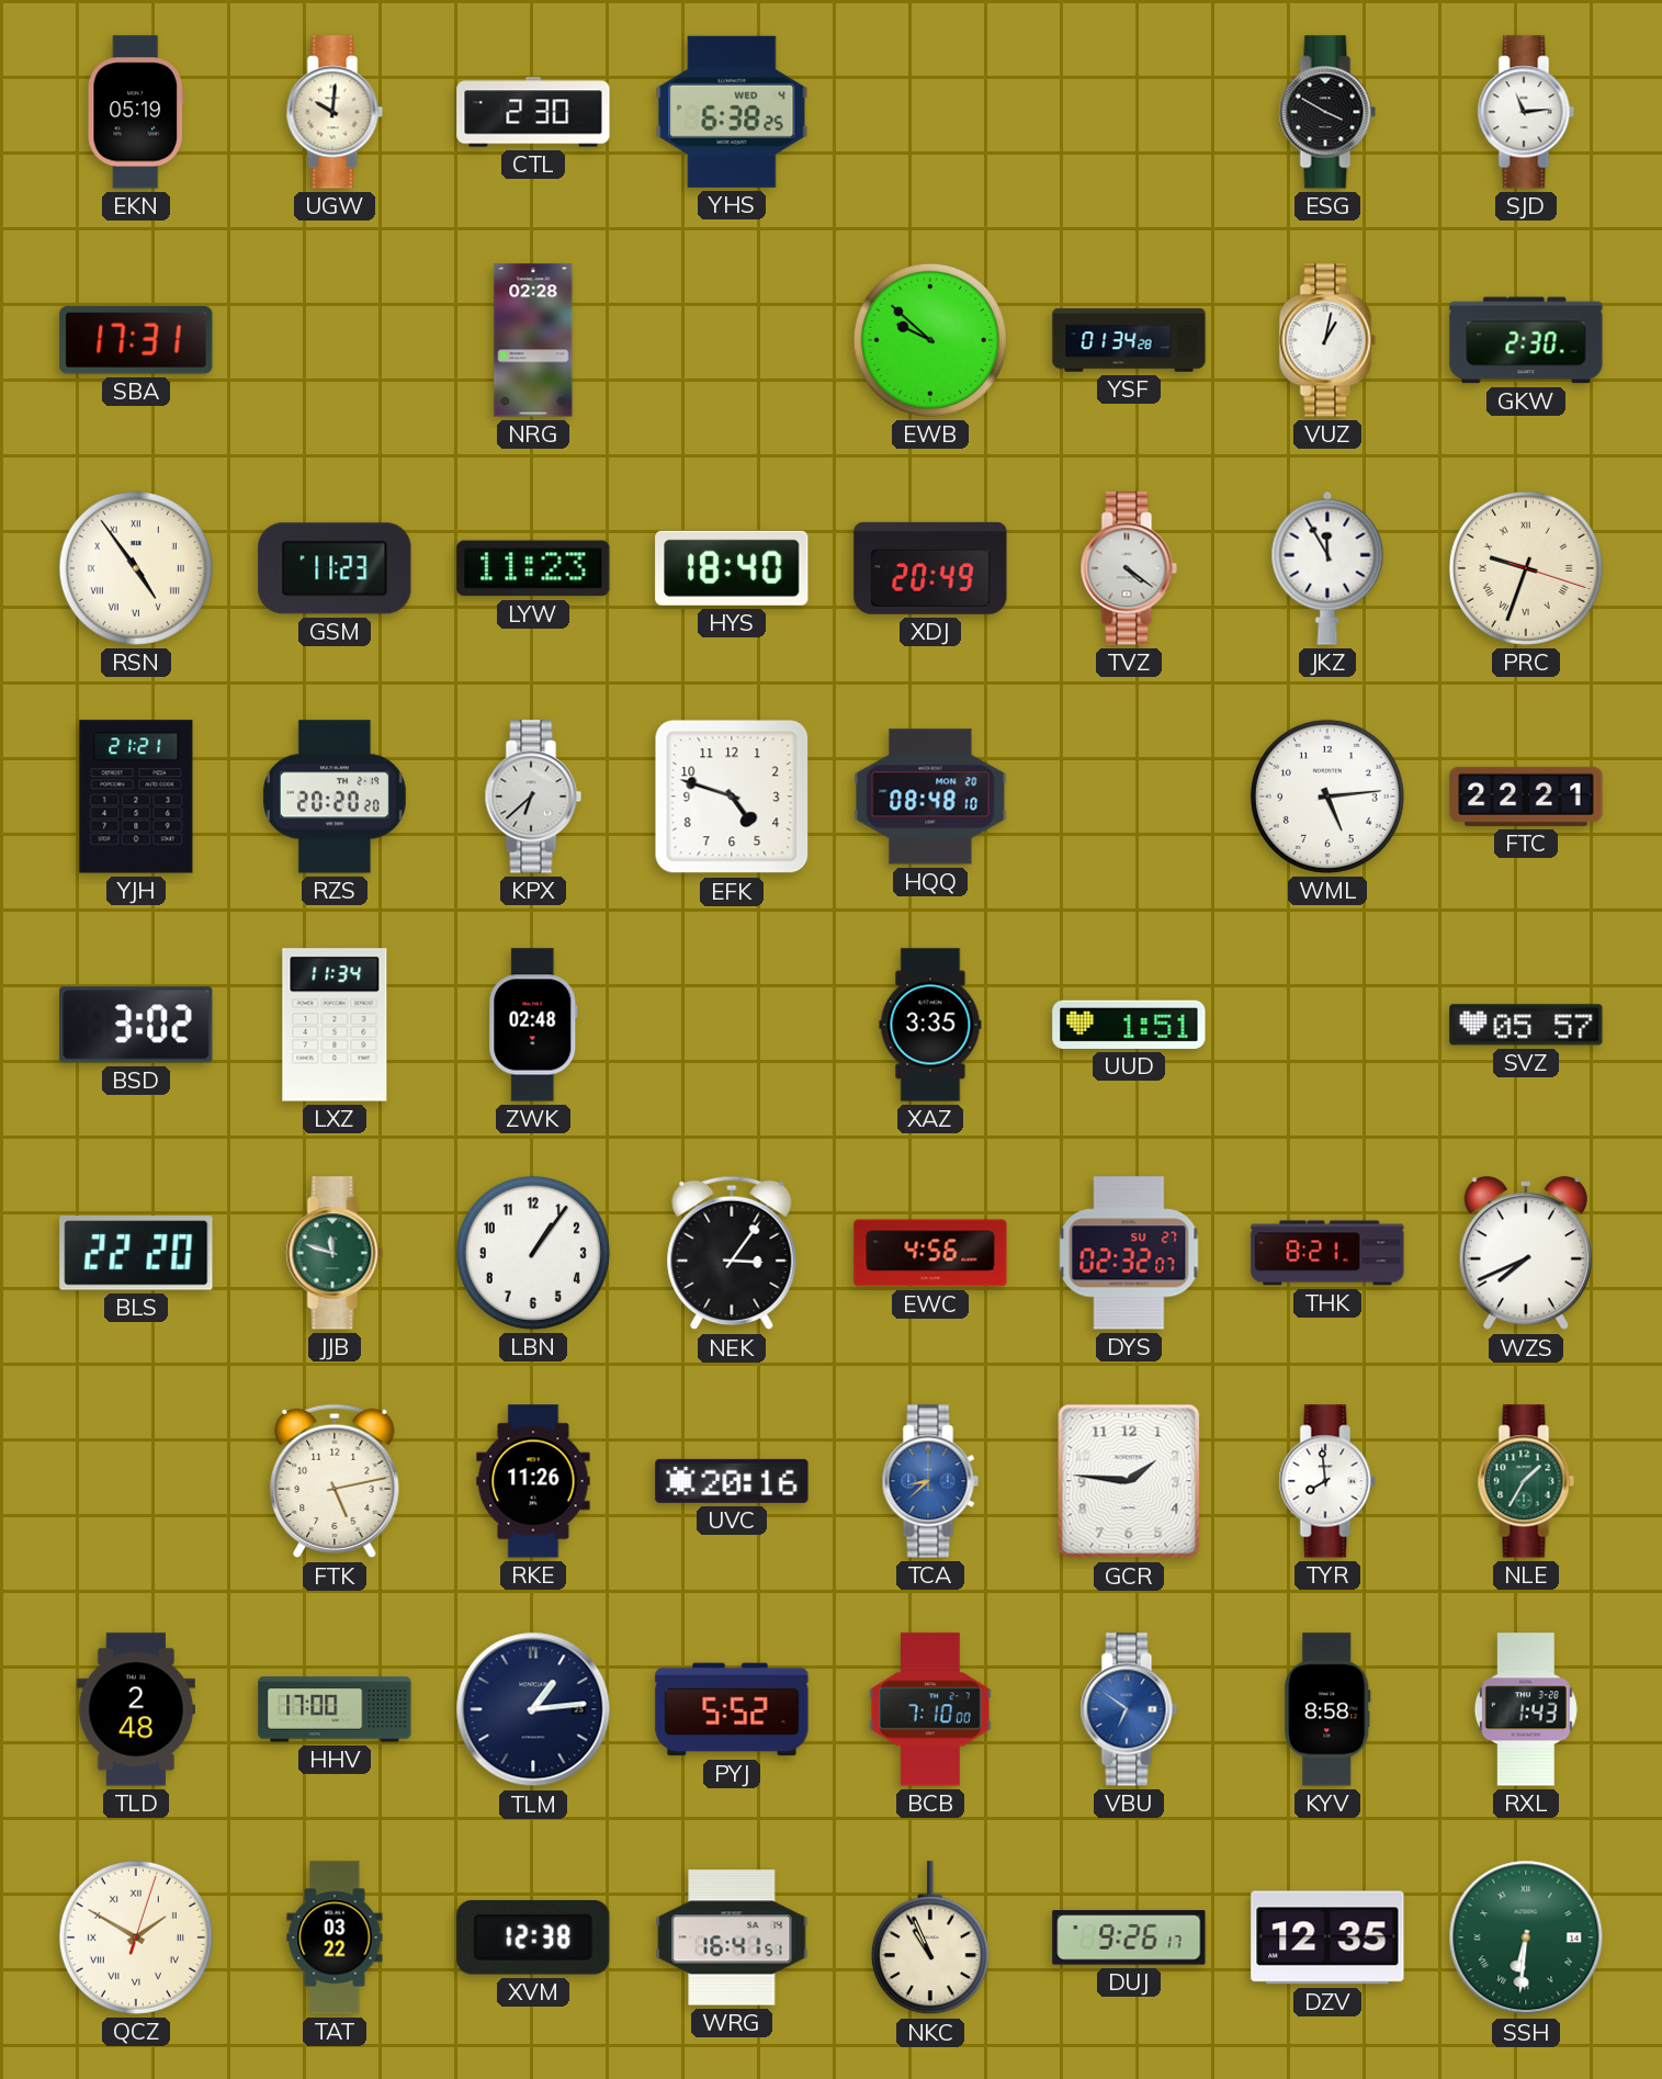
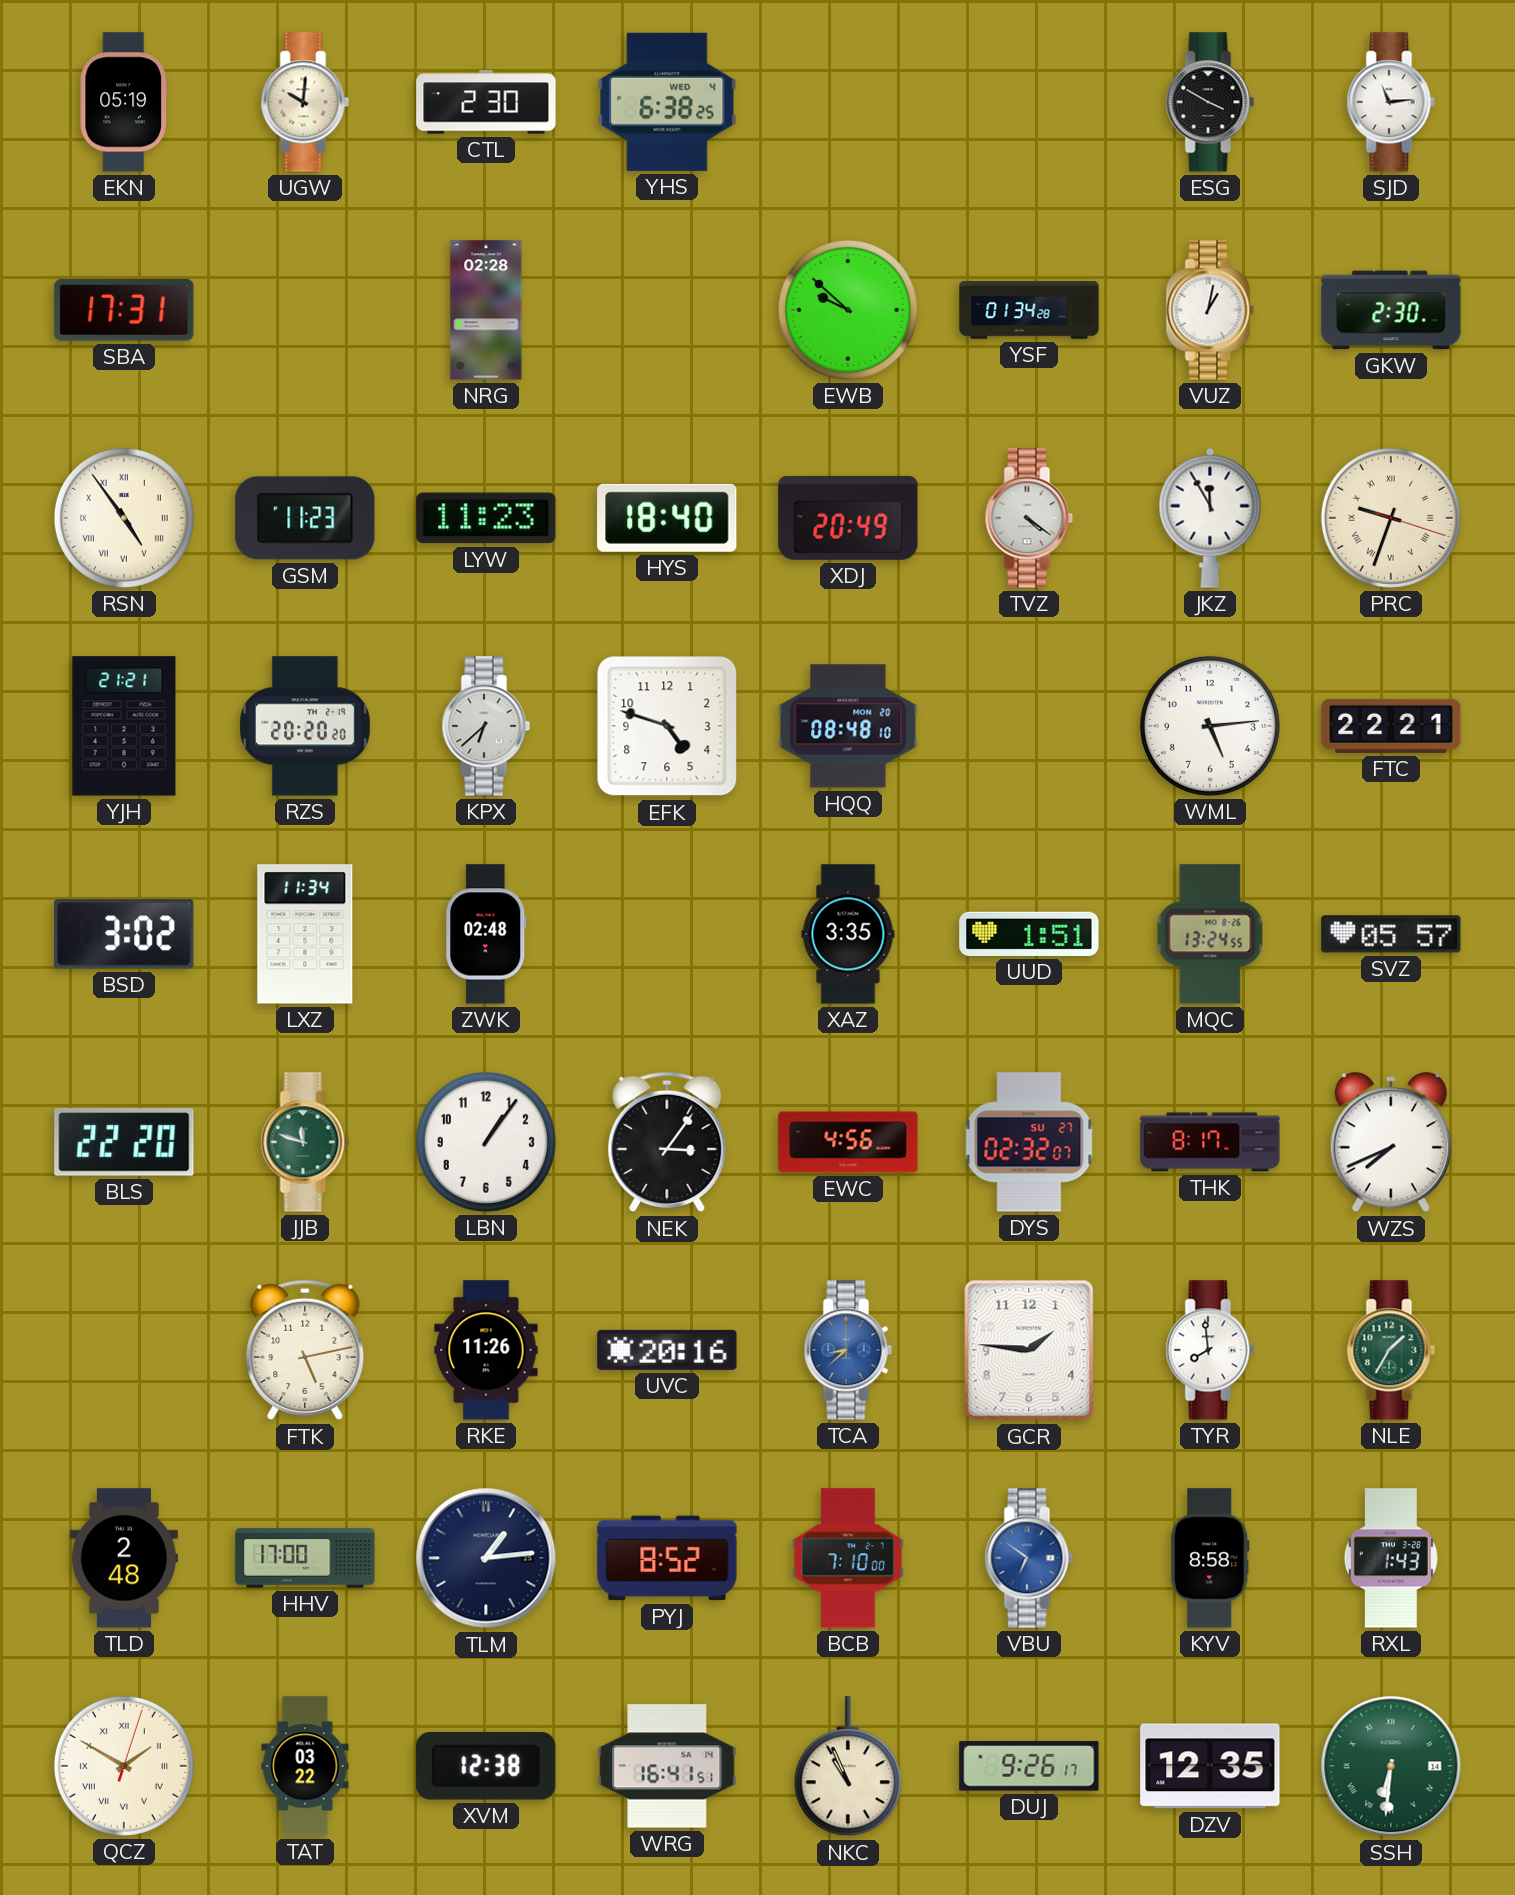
MQC: none -> 13:24 (1210, 934)
THK: 8:21 -> 8:17 (1210, 1142)
PYJ: 5:52 -> 8:52 (667, 1558)
